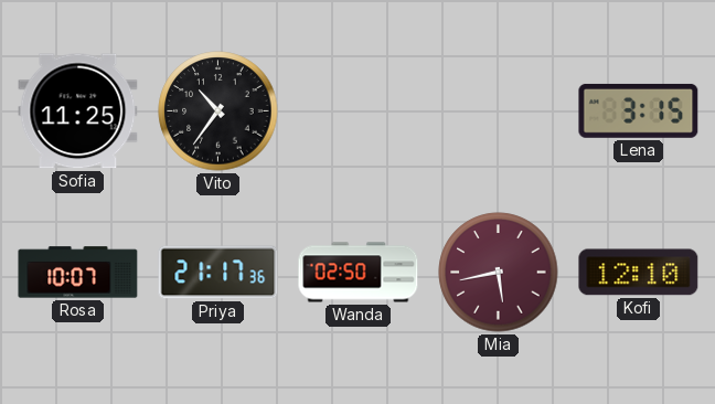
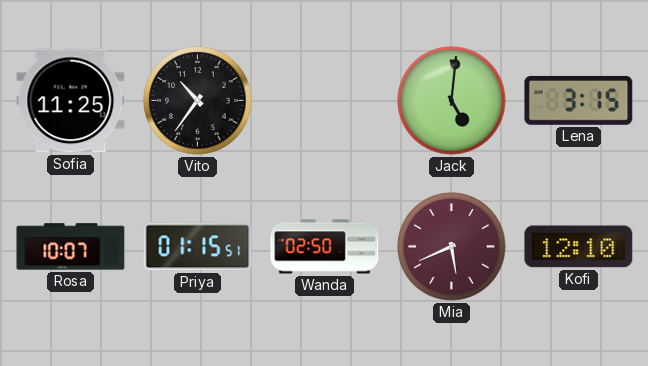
Jack: none -> 5:01 (452, 101)
Priya: 21:17 -> 01:15 (198, 247)
Mia: 5:43 -> 5:41 (452, 247)
